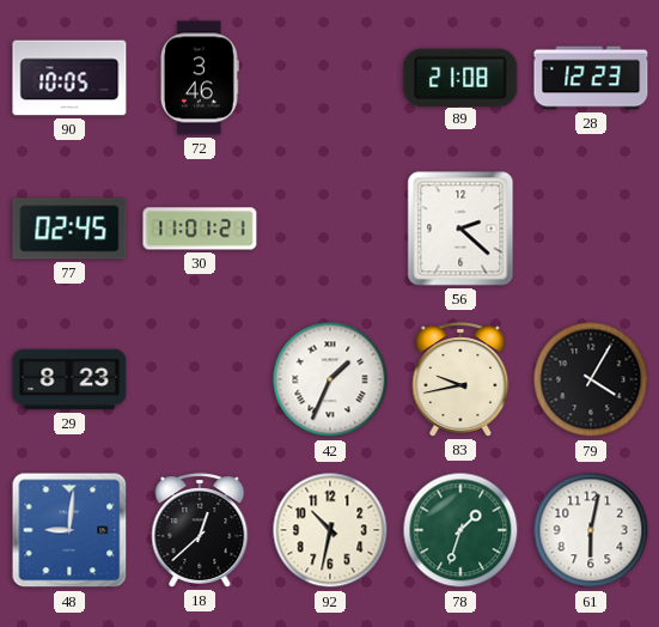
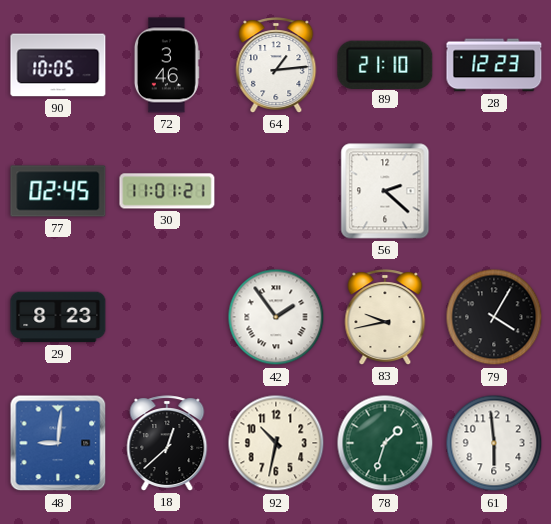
64: none -> 1:14 (276, 65)
89: 21:08 -> 21:10 (385, 64)
42: 1:34 -> 1:54 (276, 317)
61: 6:02 -> 5:59 (494, 443)
